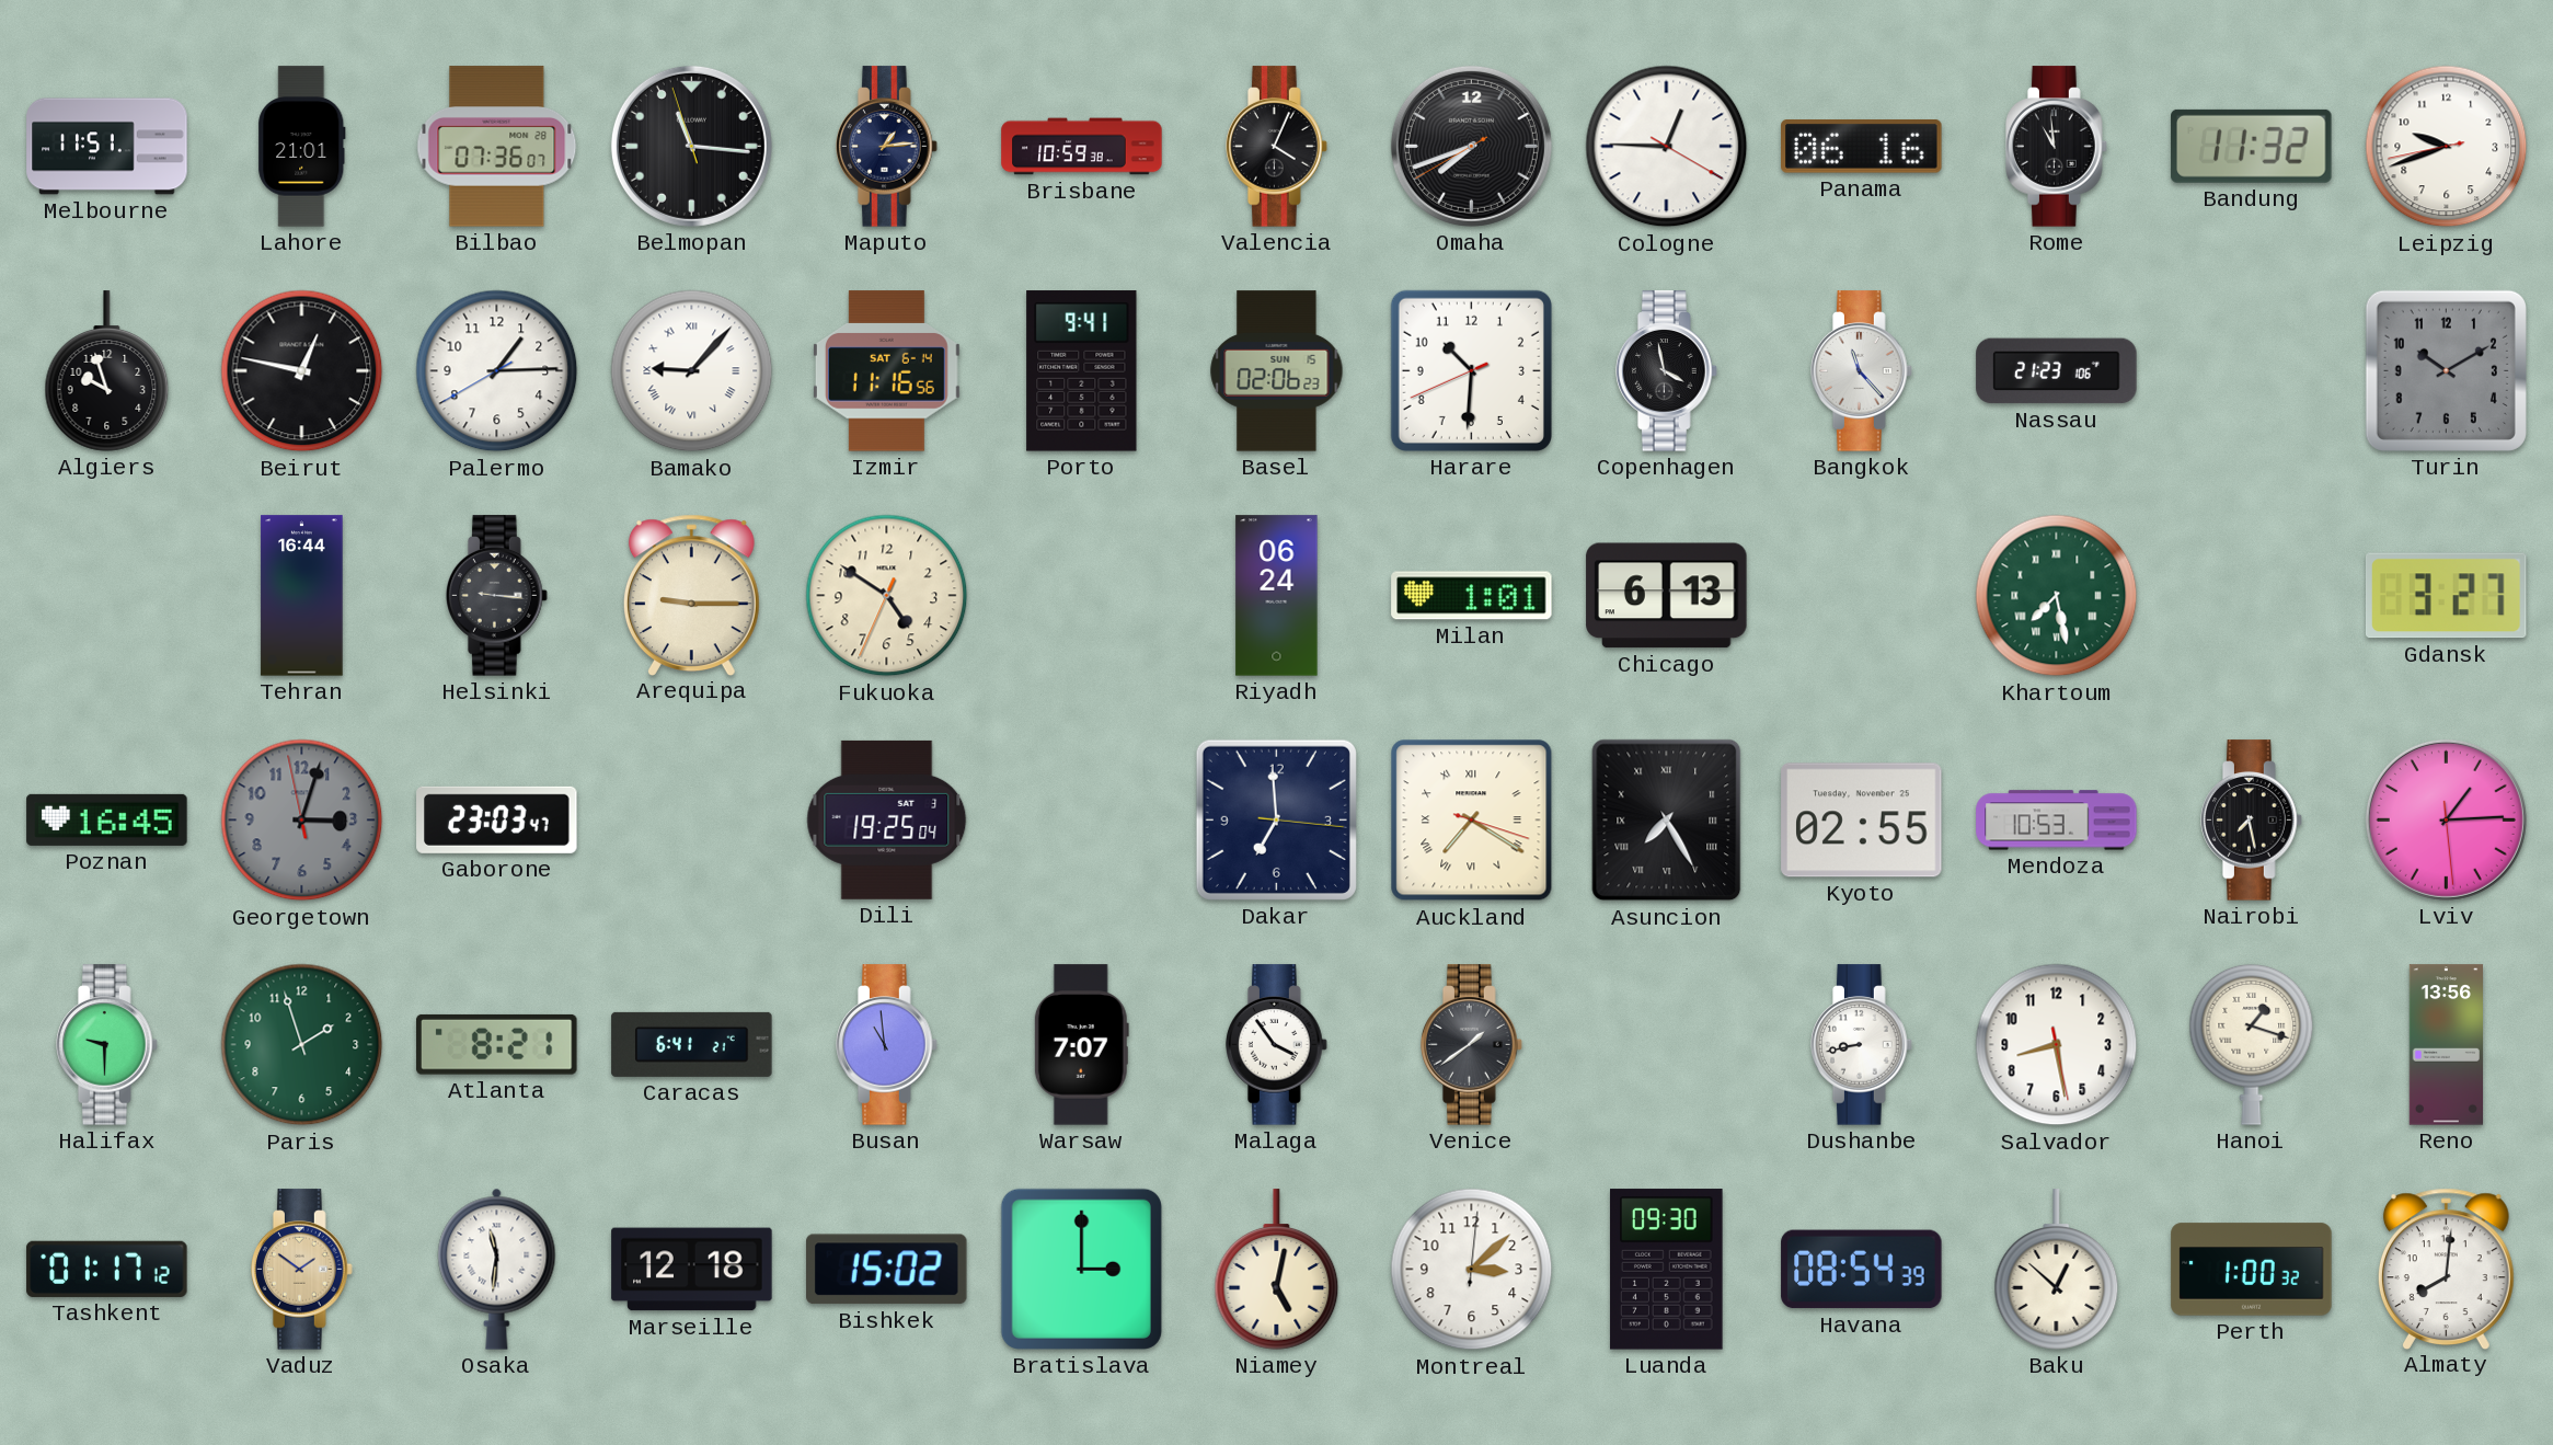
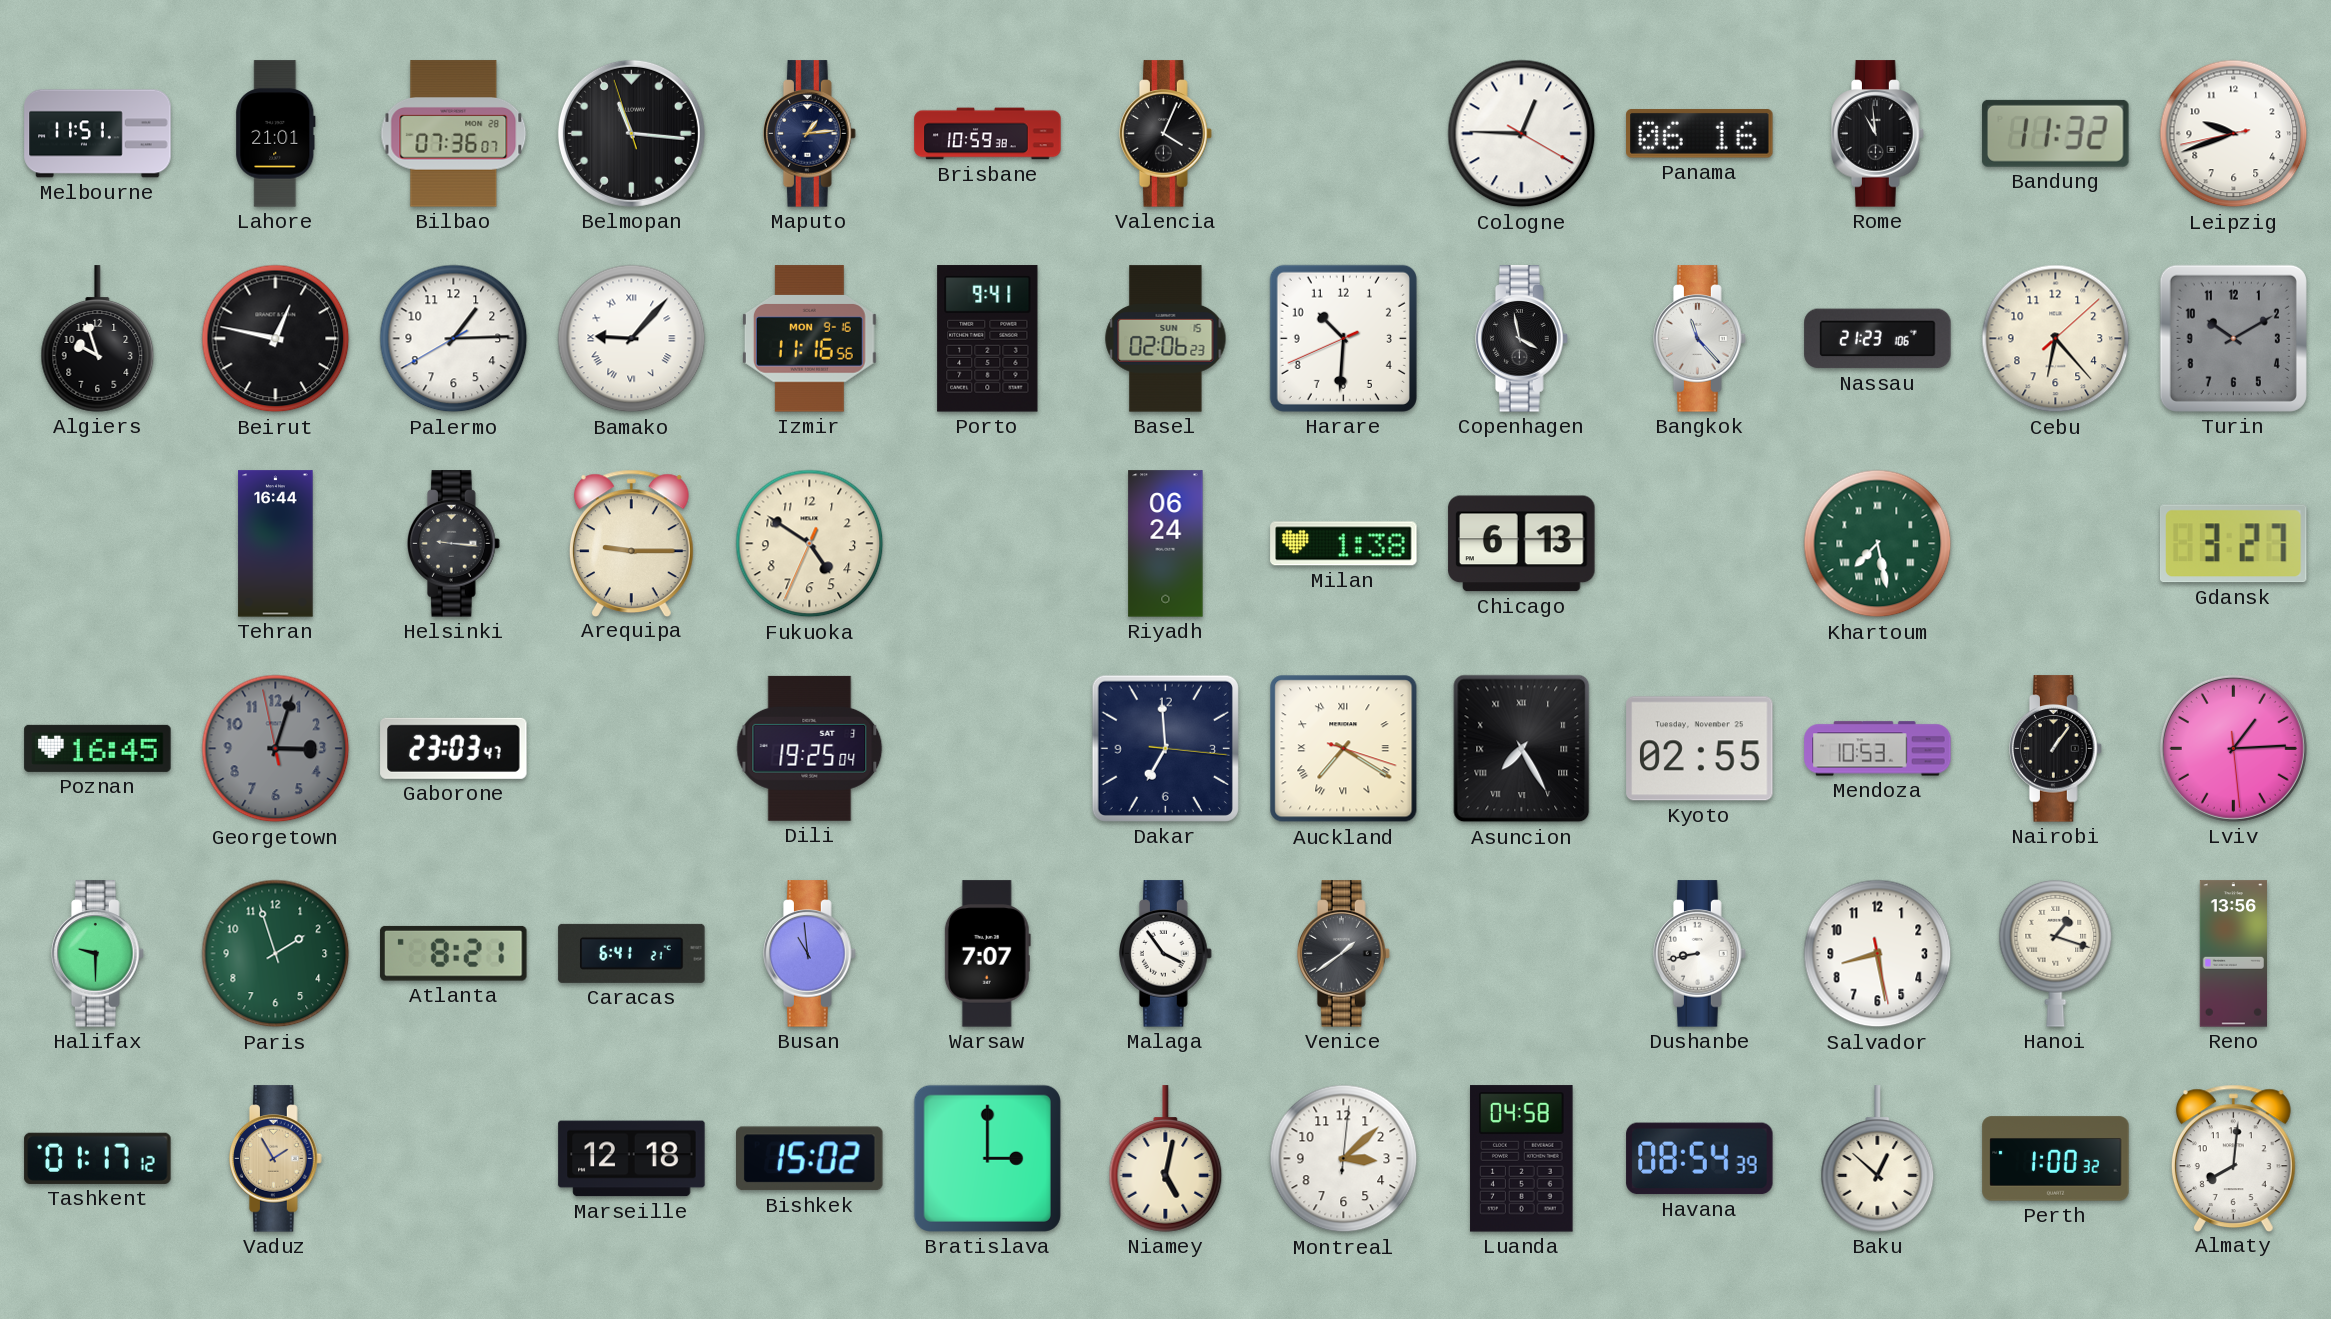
Omaha: 7:41 -> none (1471, 146)
Izmir date: SAT 6-14 -> MON 9-16 (809, 339)
Cebu: none -> 6:23 (2056, 339)
Milan: 1:01 -> 1:38 (1344, 544)
Nairobi: 7:28 -> 1:06 (2056, 749)
Vaduz: 1:51 -> 1:55 (276, 1159)
Osaka: 11:31 -> none (497, 1269)
Luanda: 09:30 -> 04:58 (1522, 1159)
